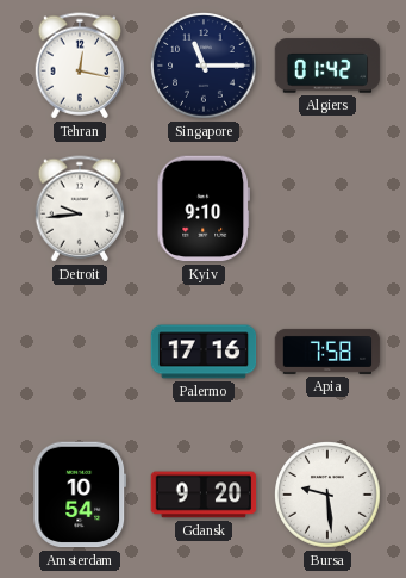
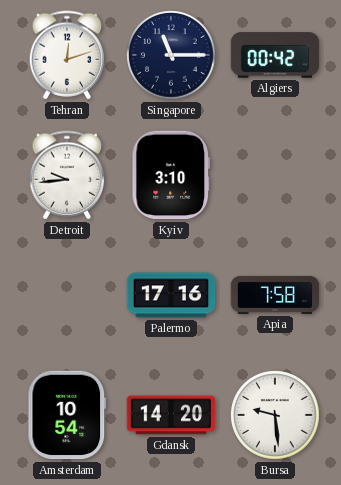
Tehran: 12:17 -> 12:12 (67, 55)
Algiers: 01:42 -> 00:42 (275, 55)
Kyiv: 9:10 -> 3:10 (170, 175)
Gdansk: 9:20 -> 14:20 (171, 415)
